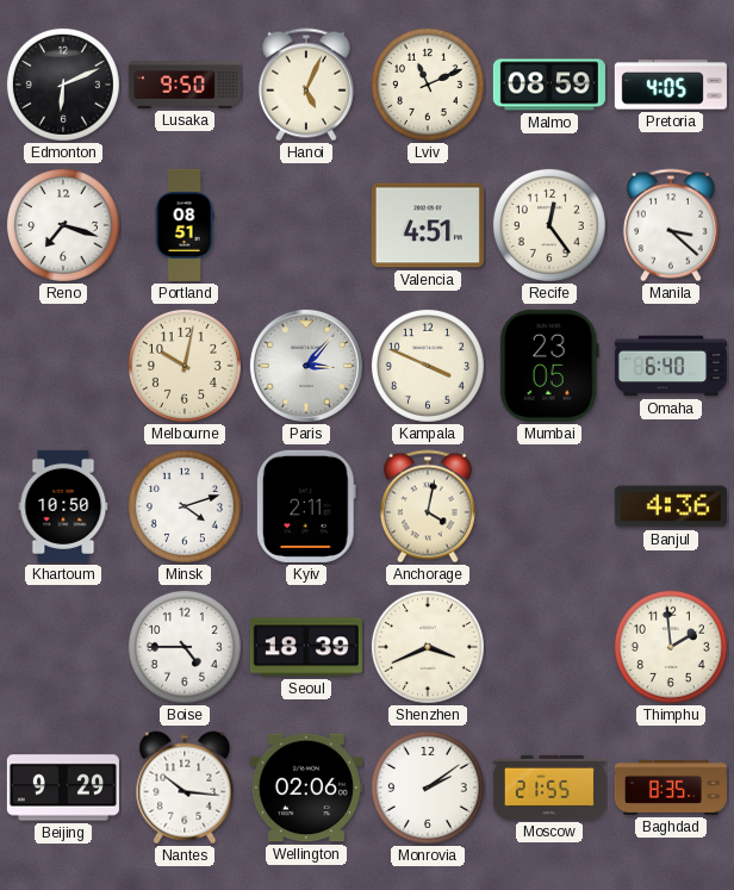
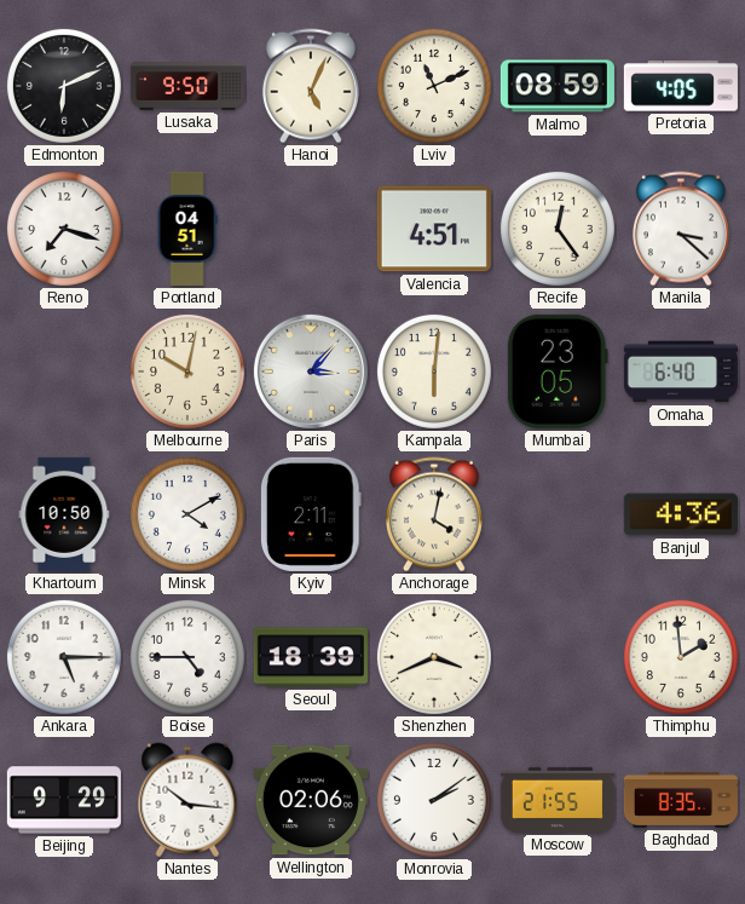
Portland: 08:51 -> 04:51 (187, 229)
Kampala: 3:49 -> 6:01 (434, 372)
Minsk: 4:12 -> 4:10 (187, 514)
Ankara: none -> 5:15 (64, 657)
